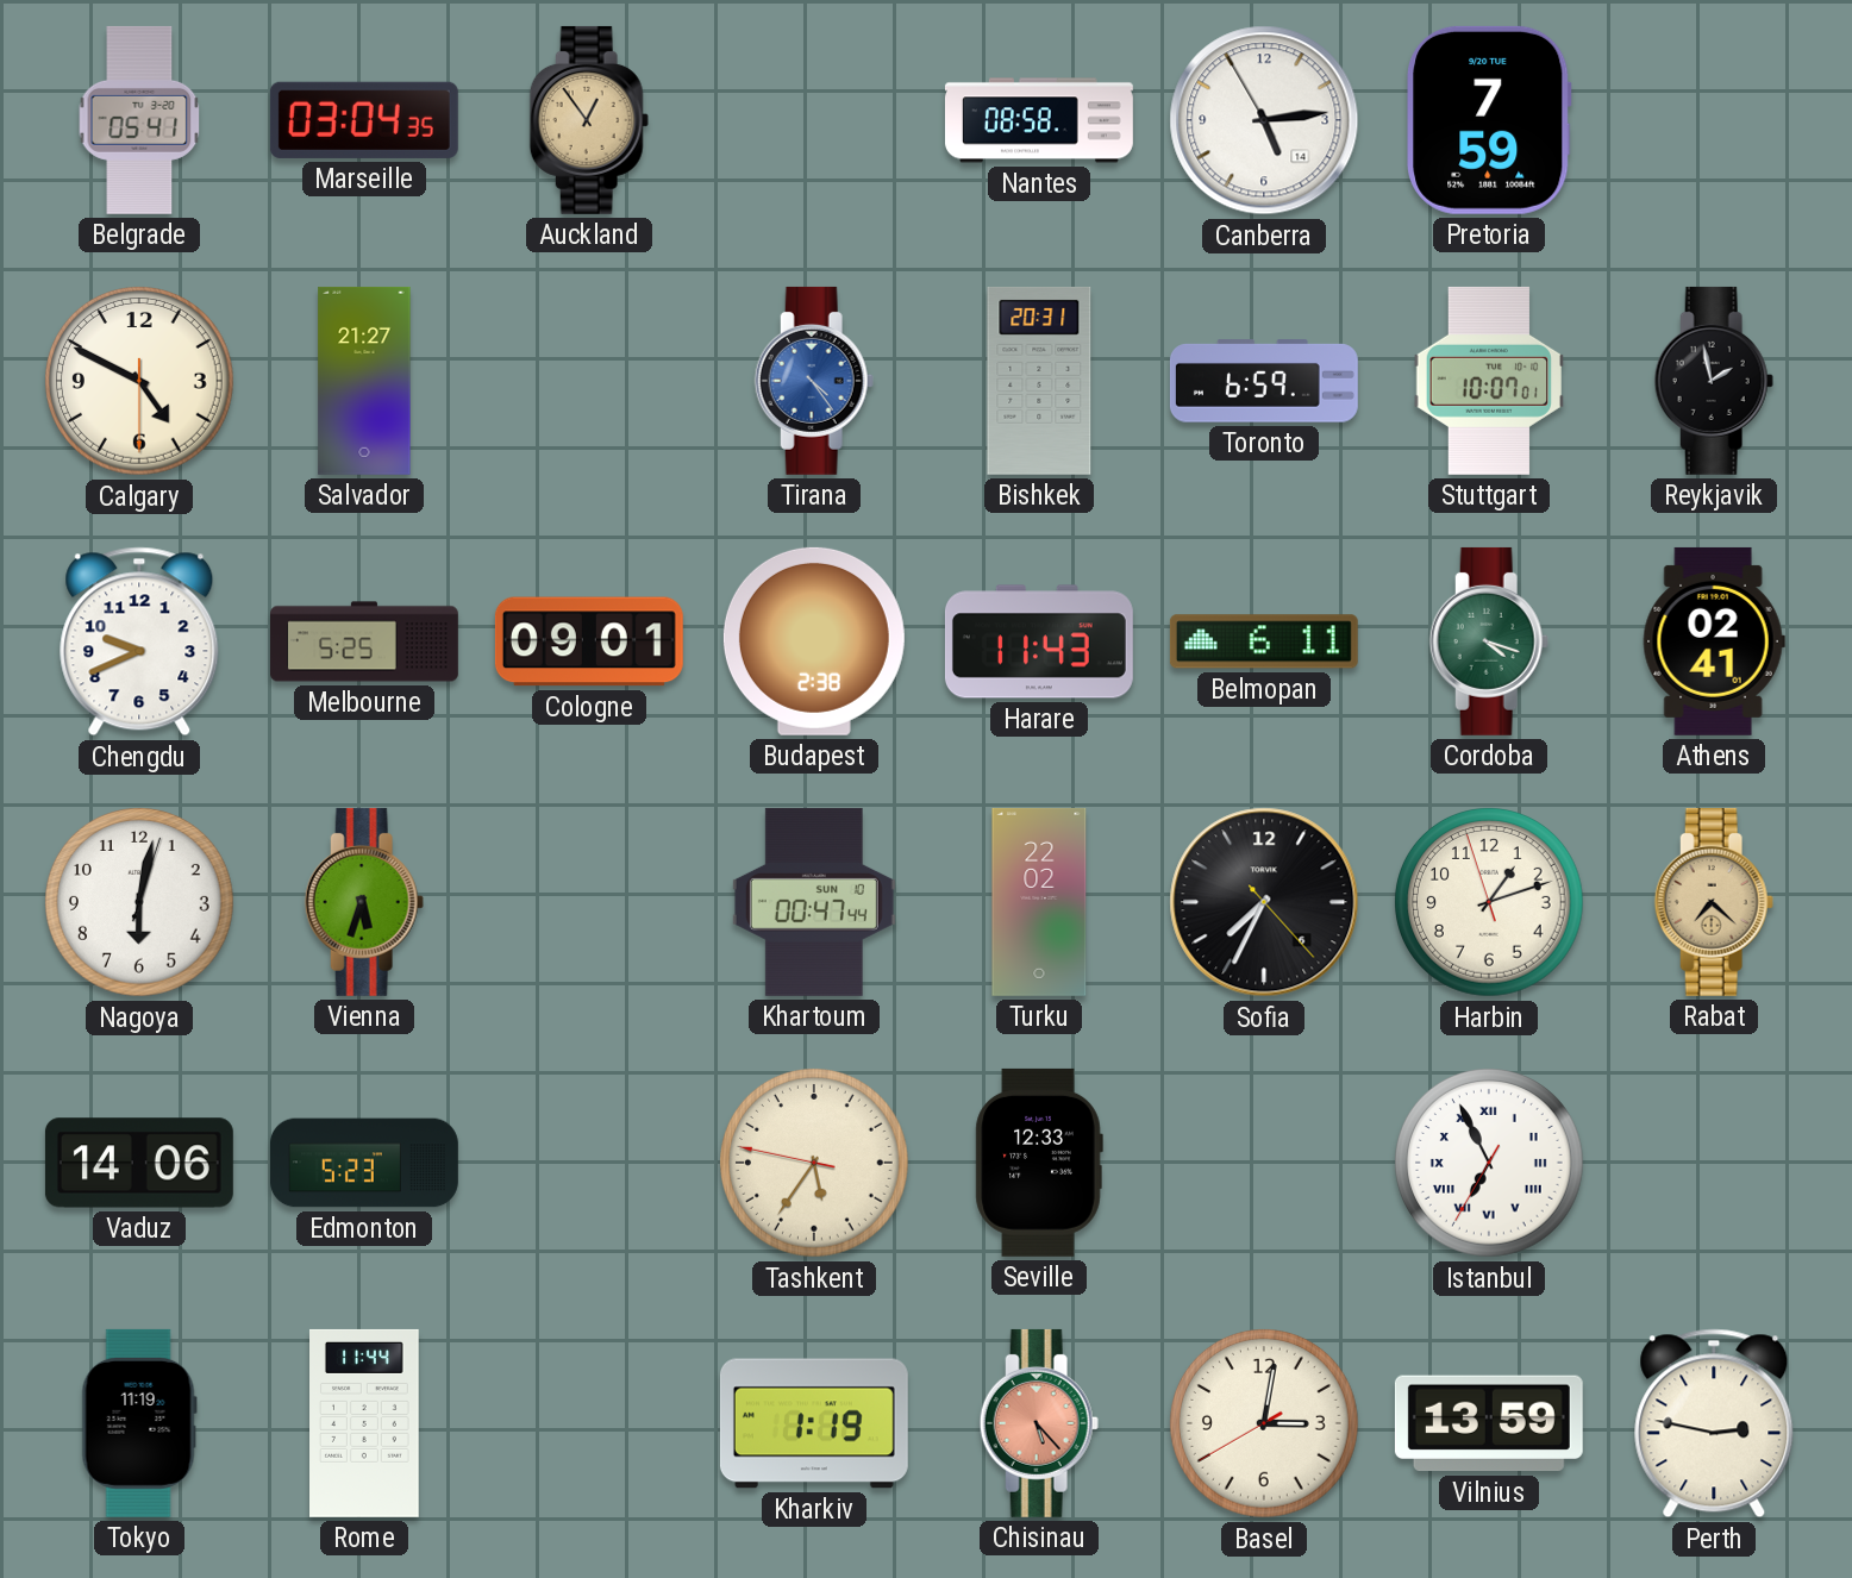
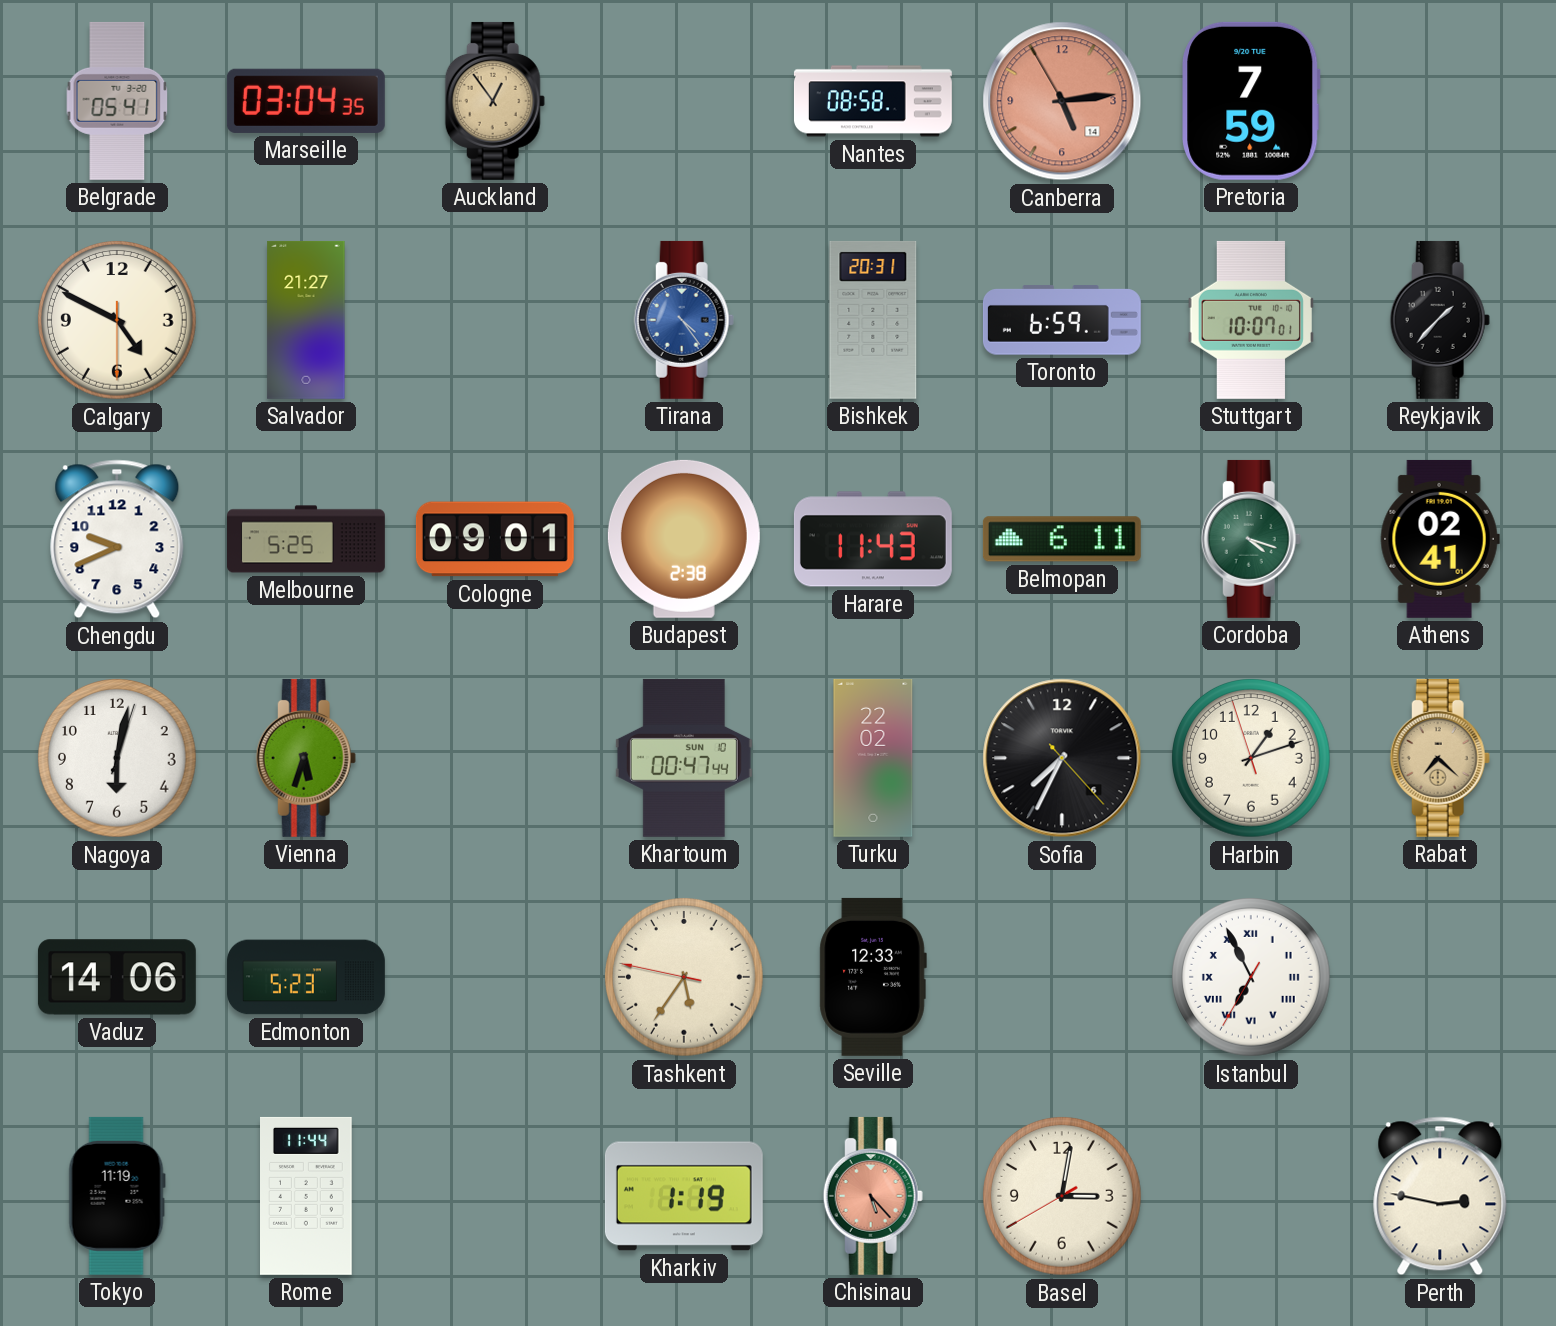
Canberra dial: white -> salmon (1062, 101)
Reykjavik: 1:58 -> 1:37 (1440, 320)
Vilnius: 13:59 -> none (1489, 1423)
